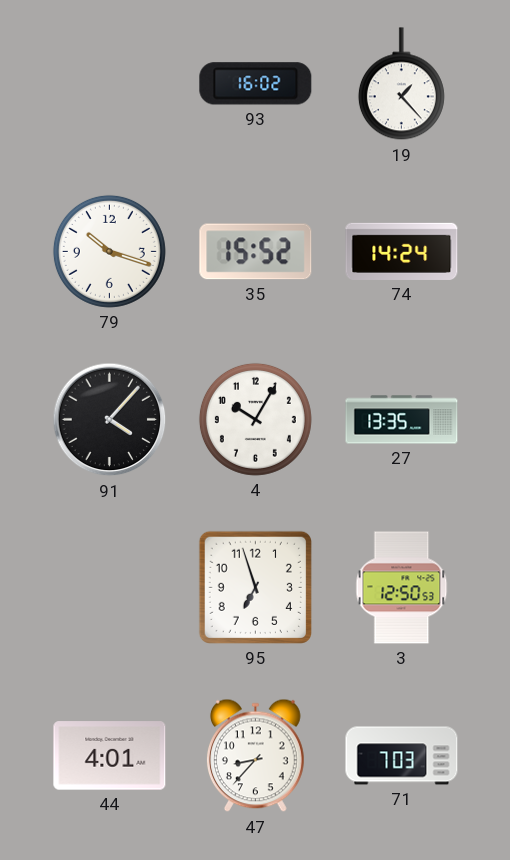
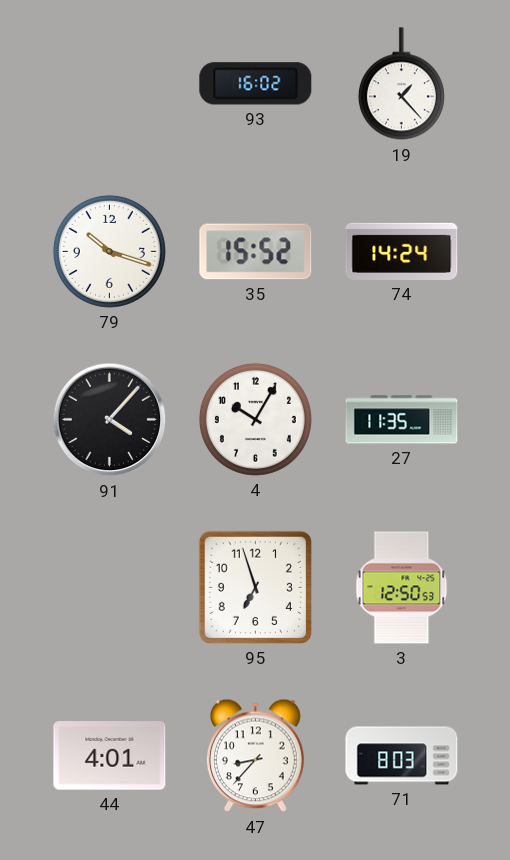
27: 13:35 -> 11:35 (402, 420)
71: 7:03 -> 8:03 (402, 756)
